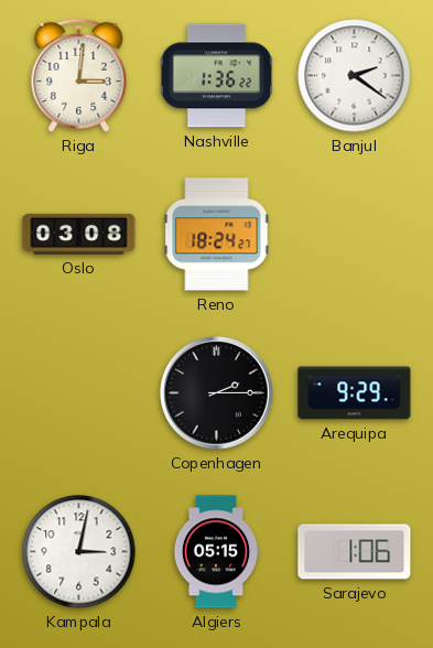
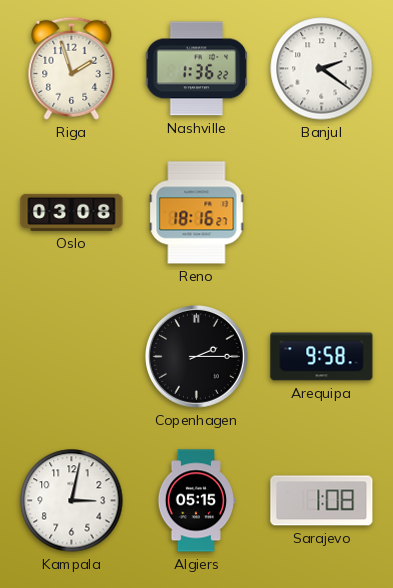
Riga: 3:01 -> 1:57 (72, 68)
Reno: 18:24 -> 18:16 (197, 213)
Arequipa: 9:29 -> 9:58 (322, 357)
Sarajevo: 1:06 -> 1:08 (322, 501)
